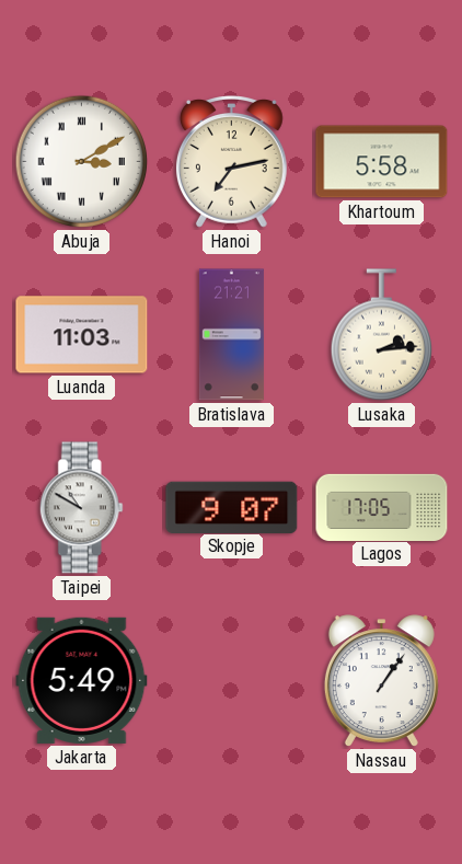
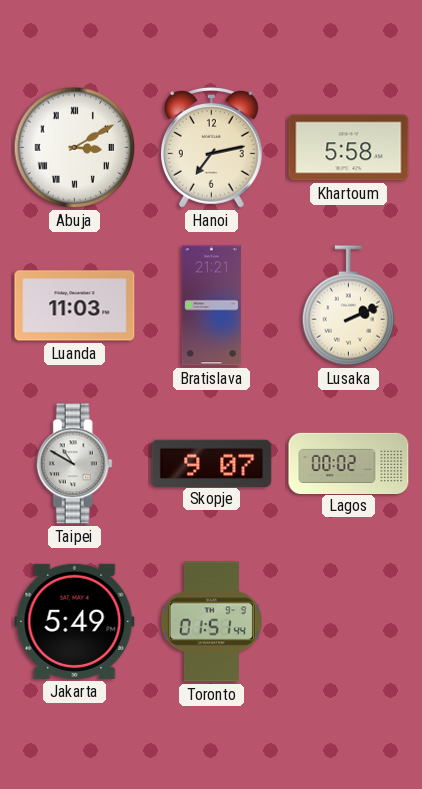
Lusaka: 2:14 -> 2:11 (348, 306)
Lagos: 17:05 -> 00:02 (349, 463)
Toronto: none -> 01:51 (211, 622)
Nassau: 1:06 -> none (381, 681)
